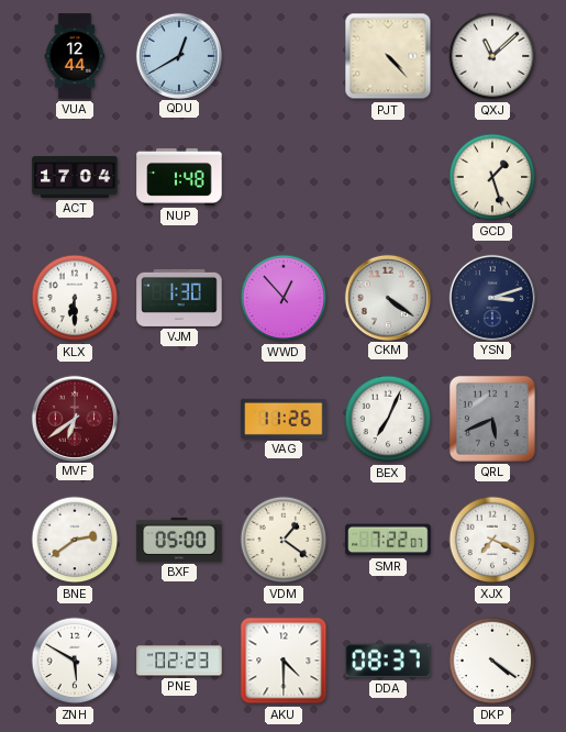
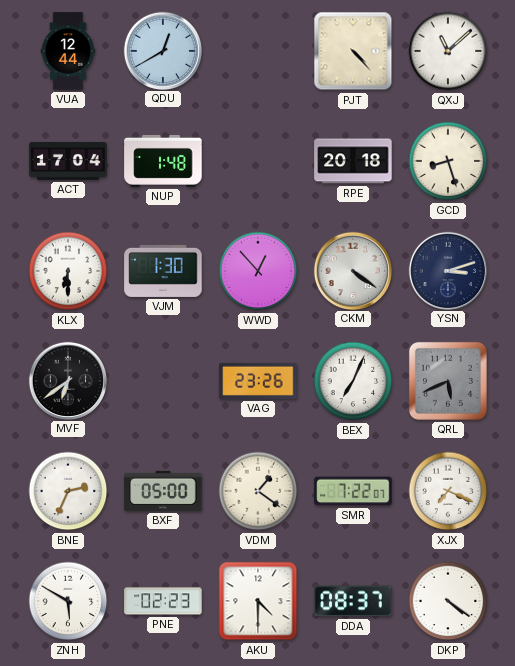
RPE: none -> 20:18 (353, 161)
GCD: 1:27 -> 8:27 (448, 161)
MVF dial: burgundy -> black (67, 380)
VAG: 11:26 -> 23:26 (258, 381)
BNE: 2:39 -> 2:34 (68, 491)
